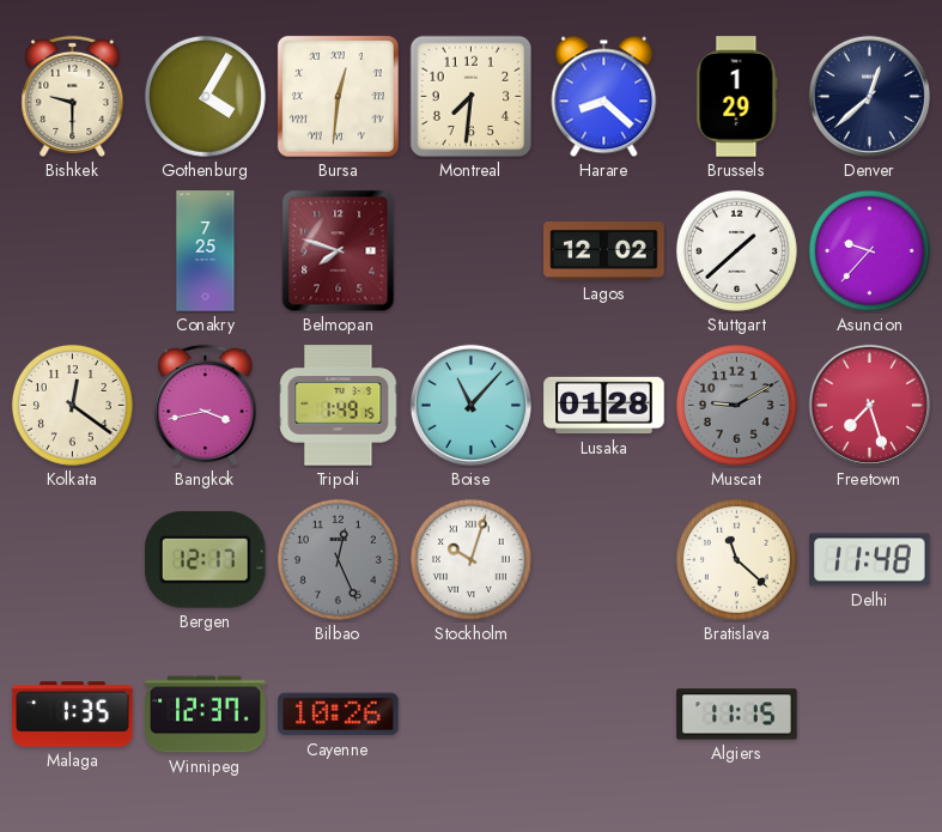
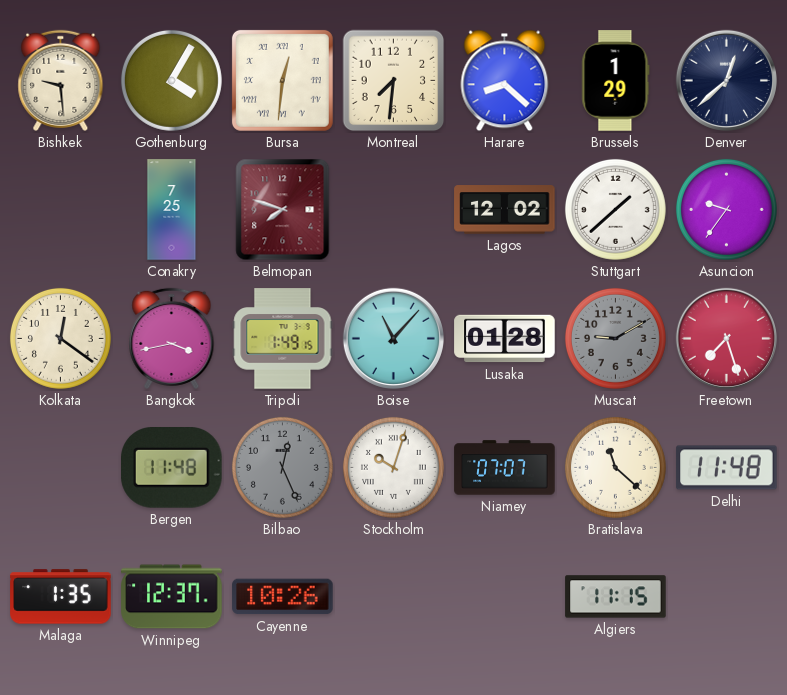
Bishkek: 9:30 -> 9:29 (61, 80)
Asuncion: 9:37 -> 9:36 (726, 209)
Bergen: 12:17 -> 11:48 (172, 468)
Niamey: none -> 07:07 (505, 468)
